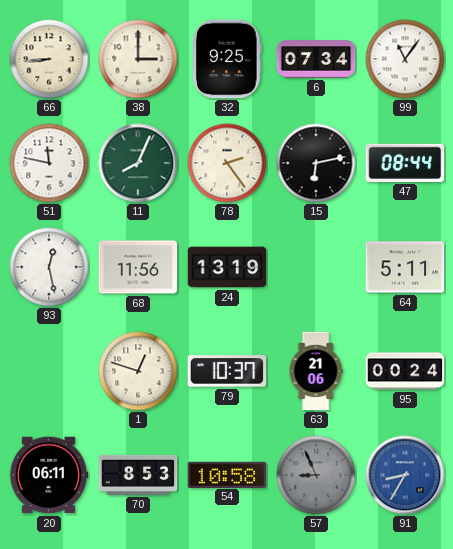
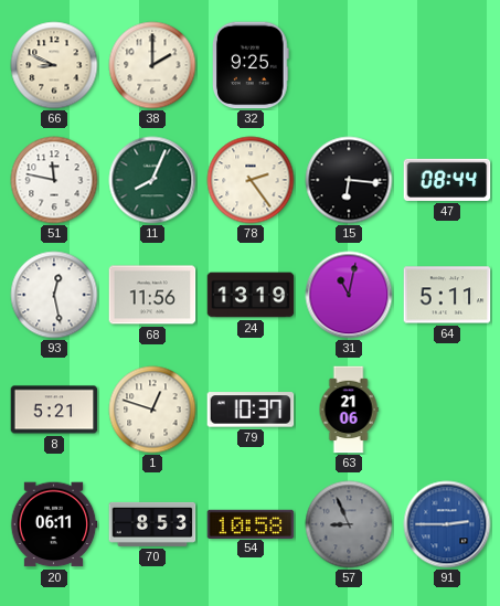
66: 8:44 -> 8:49 (54, 65)
38: 3:00 -> 2:00 (152, 65)
6: 07:34 -> none (316, 59)
99: 11:06 -> none (405, 59)
15: 6:13 -> 6:16 (349, 180)
31: none -> 11:02 (349, 295)
8: none -> 5:21 (54, 410)
95: 00:24 -> none (405, 371)
91: 8:35 -> 2:45 (447, 524)
